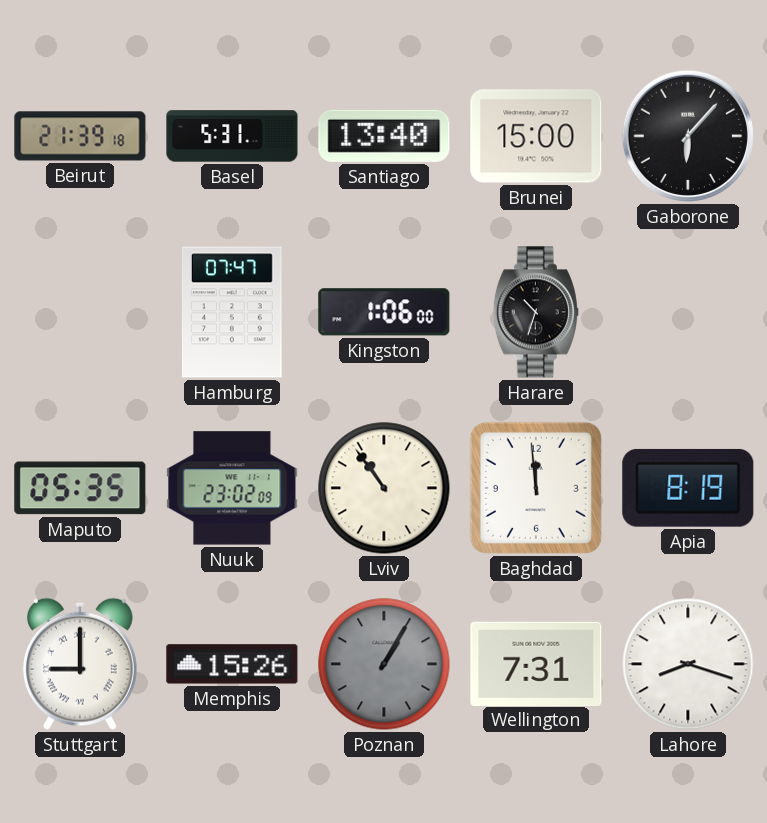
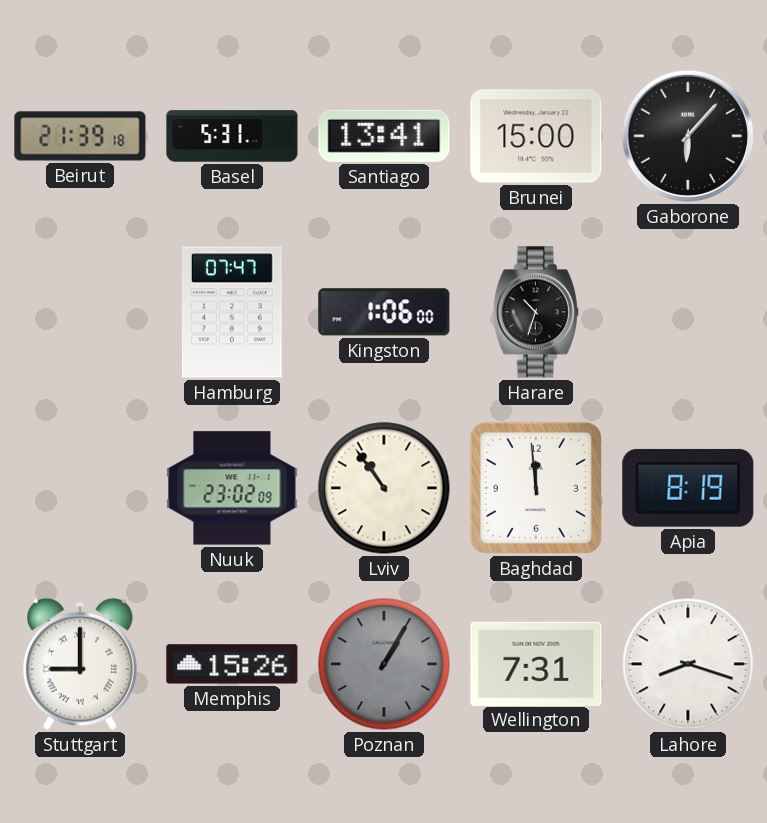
Santiago: 13:40 -> 13:41 (384, 136)
Maputo: 05:35 -> none (80, 488)
